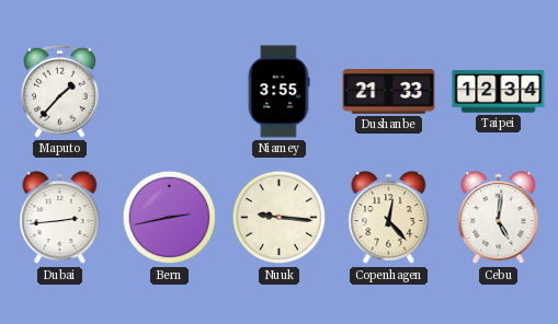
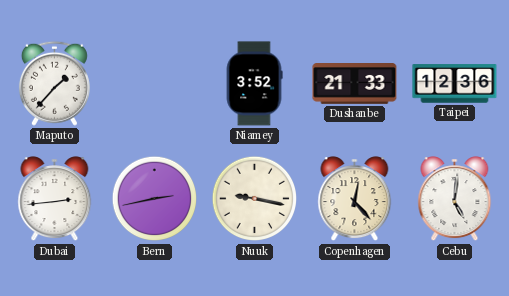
Niamey: 3:55 -> 3:52 (254, 84)
Taipei: 12:34 -> 12:36 (455, 84)
Nuuk: 9:16 -> 9:17 (255, 199)
